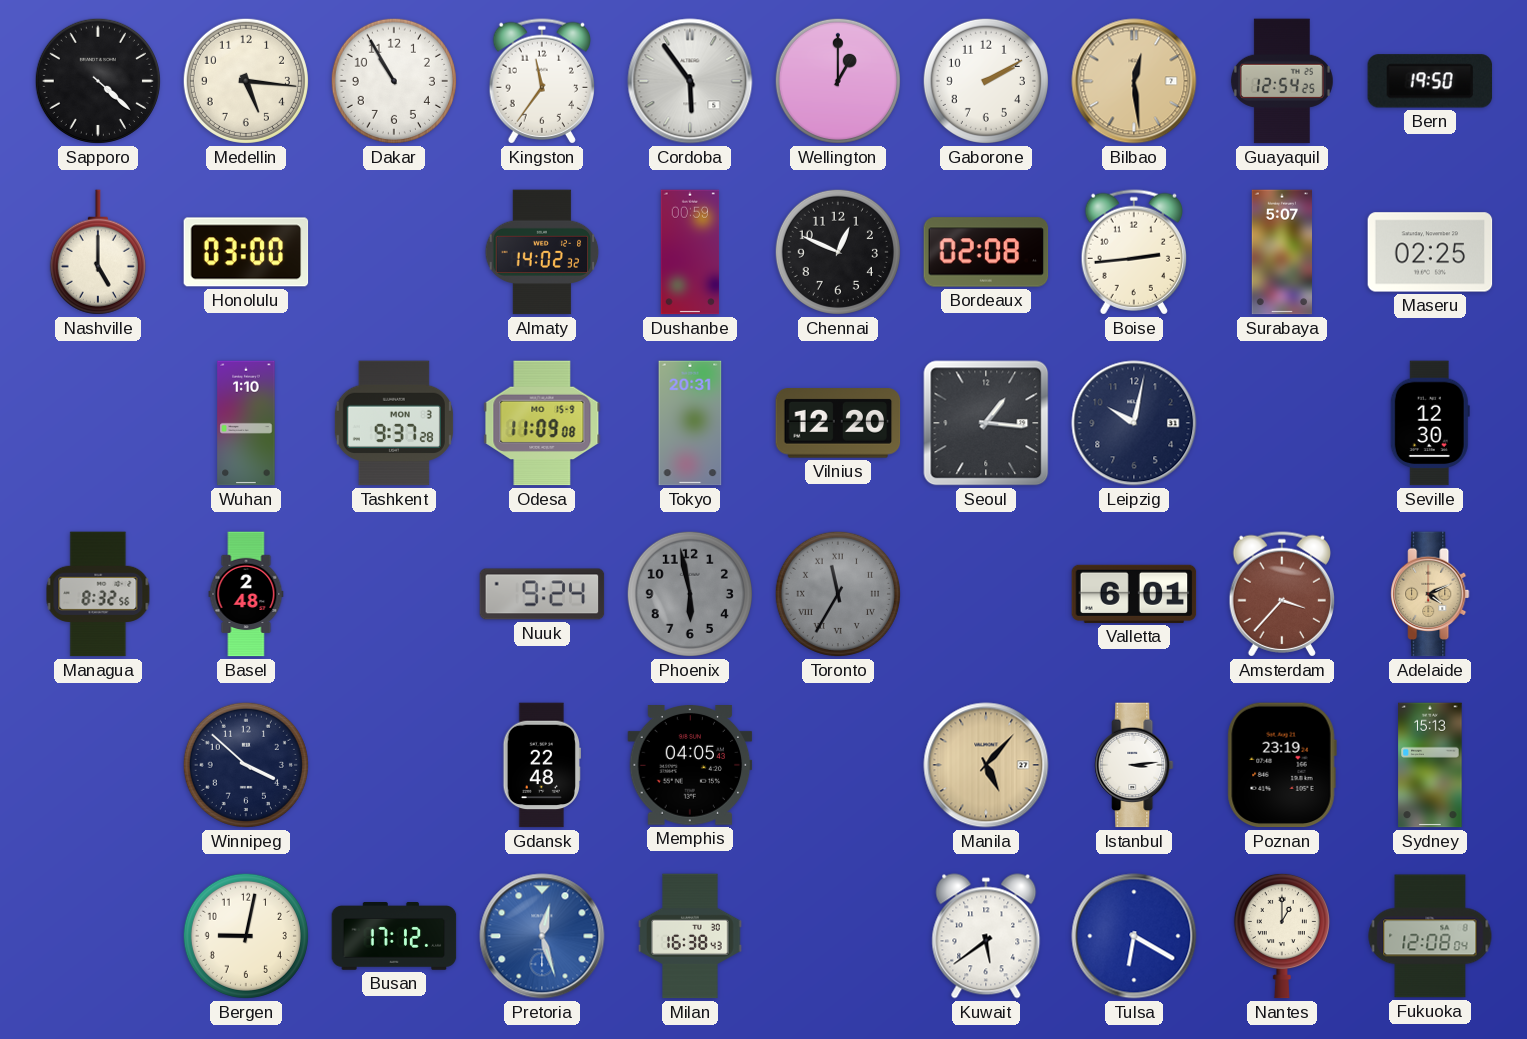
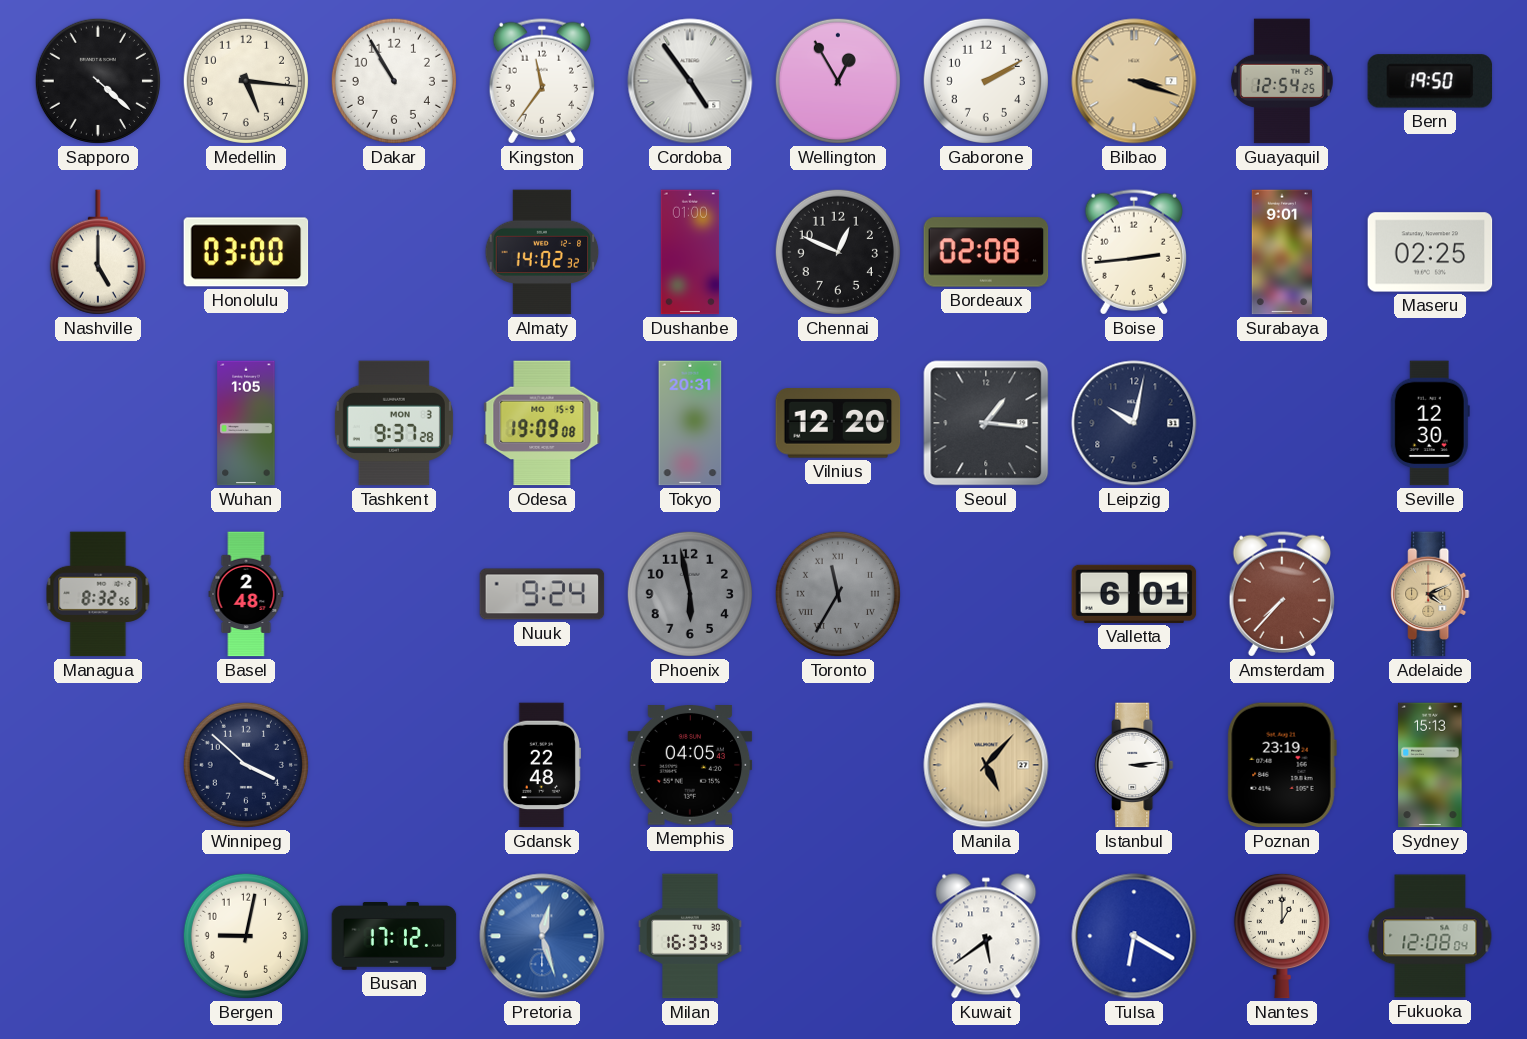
Cordoba: 5:54 -> 4:54 (690, 81)
Wellington: 1:00 -> 12:55 (838, 81)
Bilbao: 12:29 -> 3:18 (1134, 81)
Dushanbe: 00:59 -> 01:00 (690, 252)
Surabaya: 5:07 -> 9:01 (1281, 252)
Wuhan: 1:10 -> 1:05 (246, 423)
Odesa: 11:09 -> 19:09 (542, 423)
Amsterdam: 3:37 -> 7:37 (1281, 594)
Milan: 16:38 -> 16:33 (690, 936)
